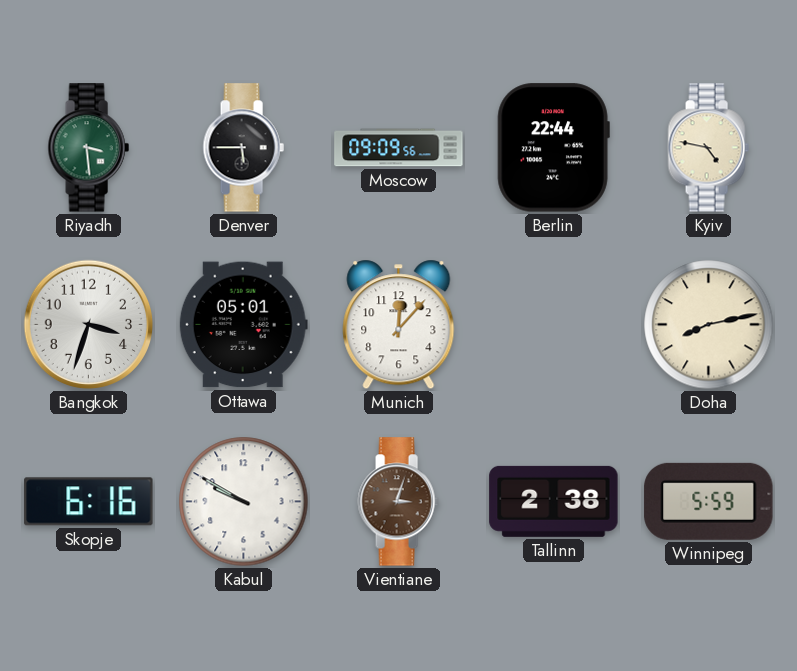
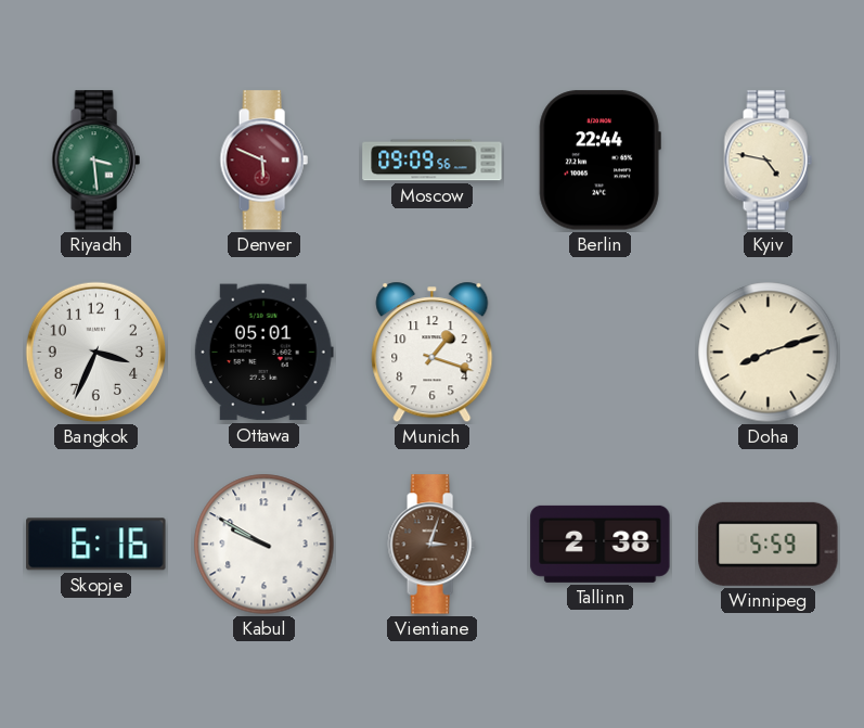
Denver: 5:45 -> 5:49 (263, 161)
Denver dial: black -> burgundy (263, 161)
Bangkok: 3:33 -> 3:34 (96, 353)
Munich: 12:07 -> 1:18 (433, 353)
Doha: 8:13 -> 8:12 (769, 353)
